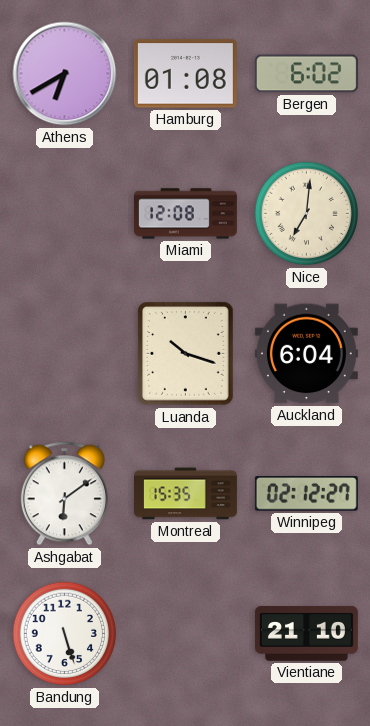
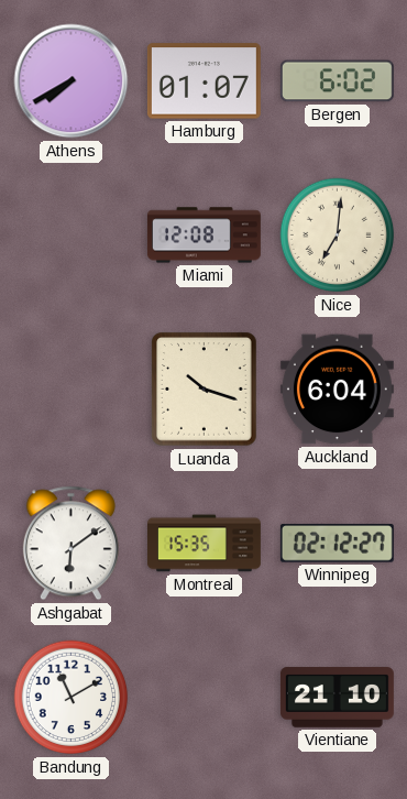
Athens: 6:40 -> 7:40 (71, 81)
Hamburg: 01:08 -> 01:07 (204, 81)
Bandung: 5:27 -> 11:10 (71, 698)
